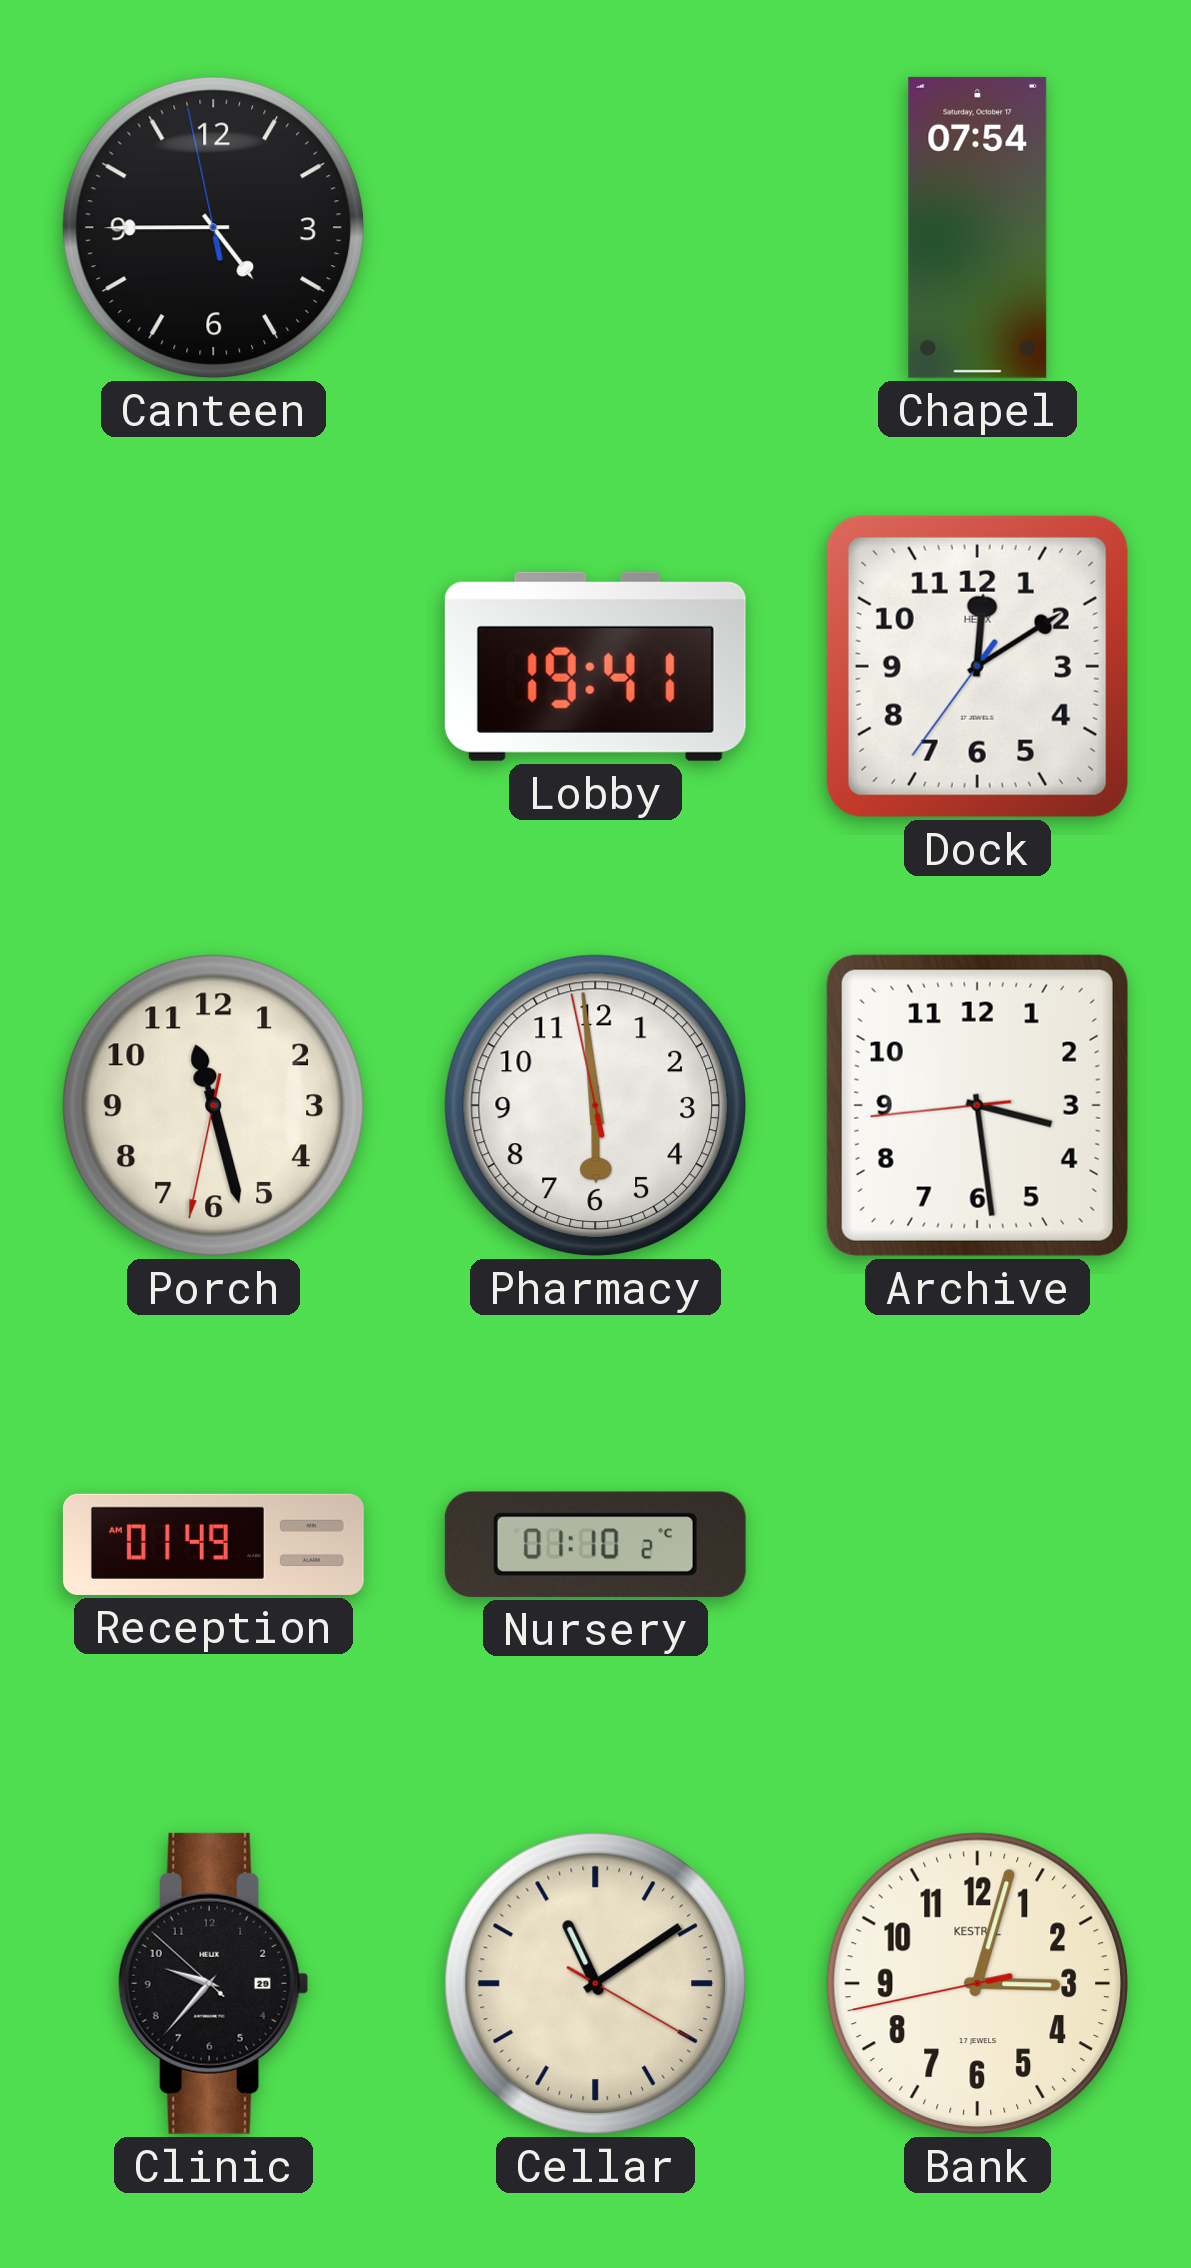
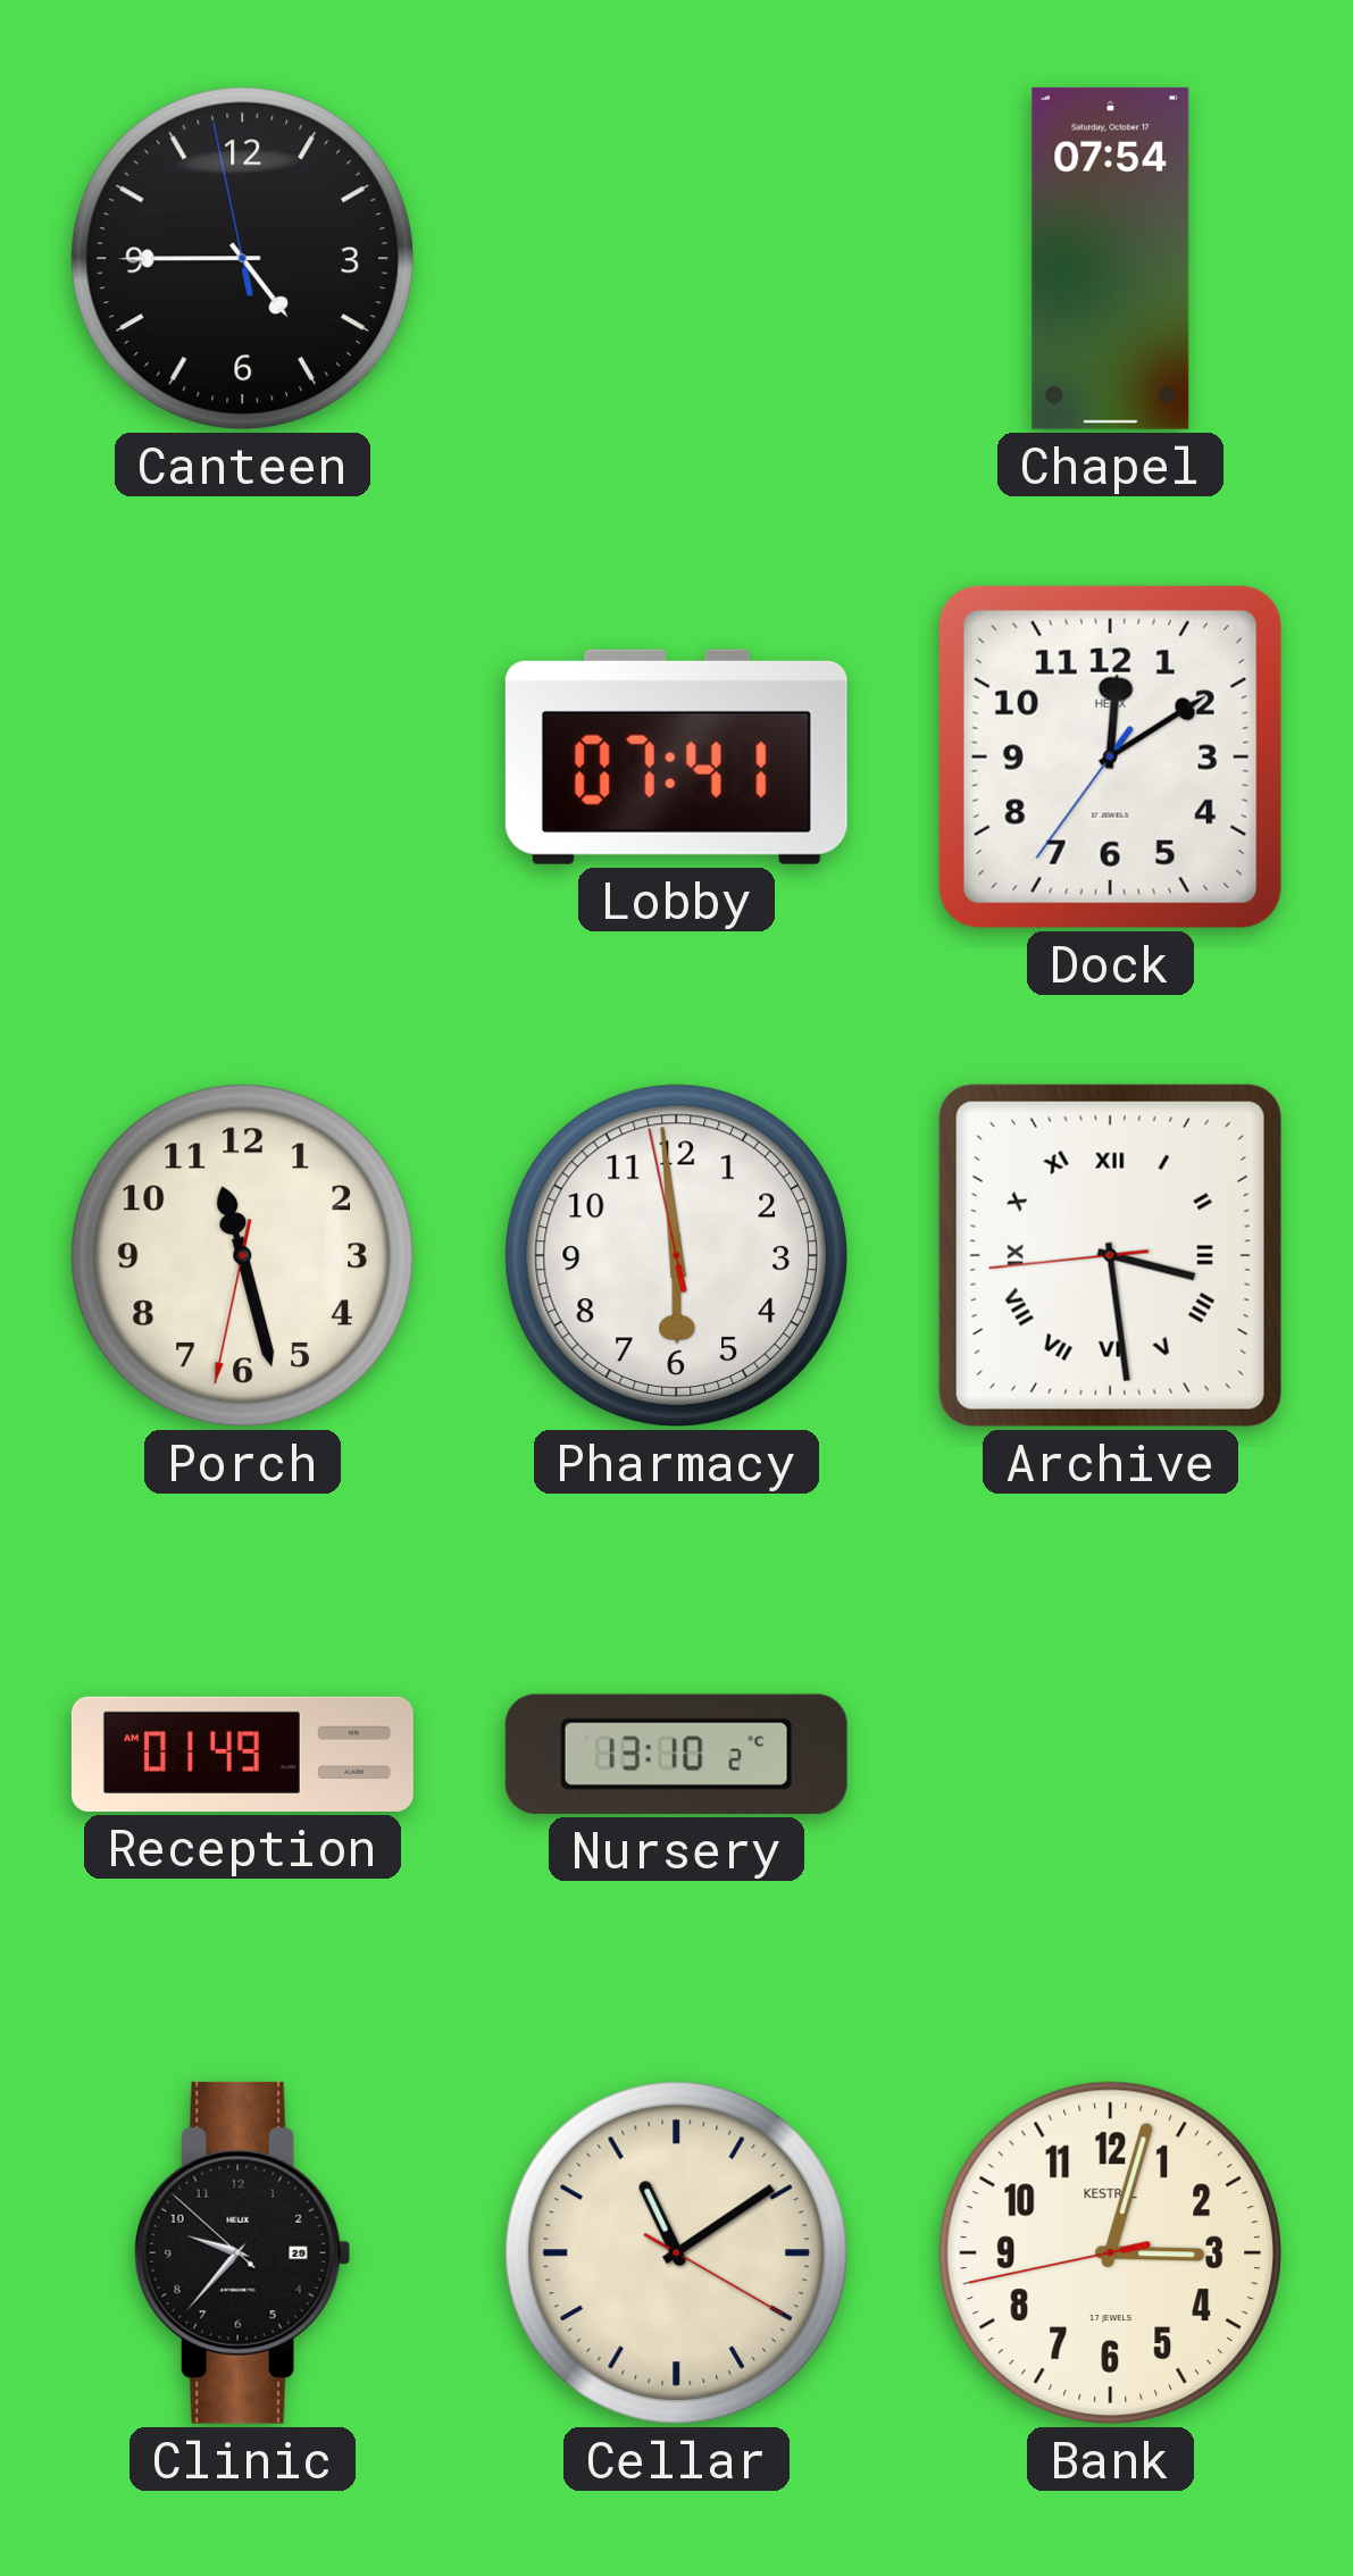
Lobby: 19:41 -> 07:41 (676, 756)
Archive numerals: Arabic -> Roman (1110, 1255)
Nursery: 01:10 -> 13:10 (676, 1754)
